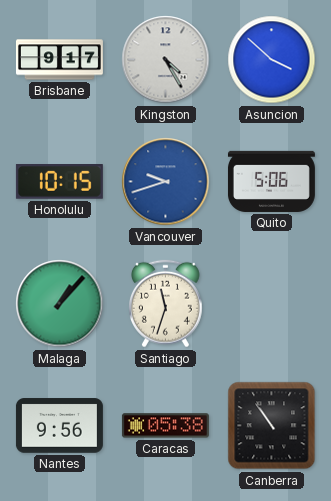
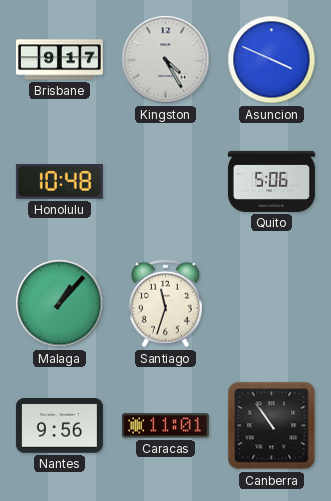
Asuncion: 3:52 -> 3:49 (272, 60)
Honolulu: 10:15 -> 10:48 (59, 182)
Vancouver: 9:42 -> none (166, 182)
Caracas: 05:38 -> 11:01 (165, 426)
